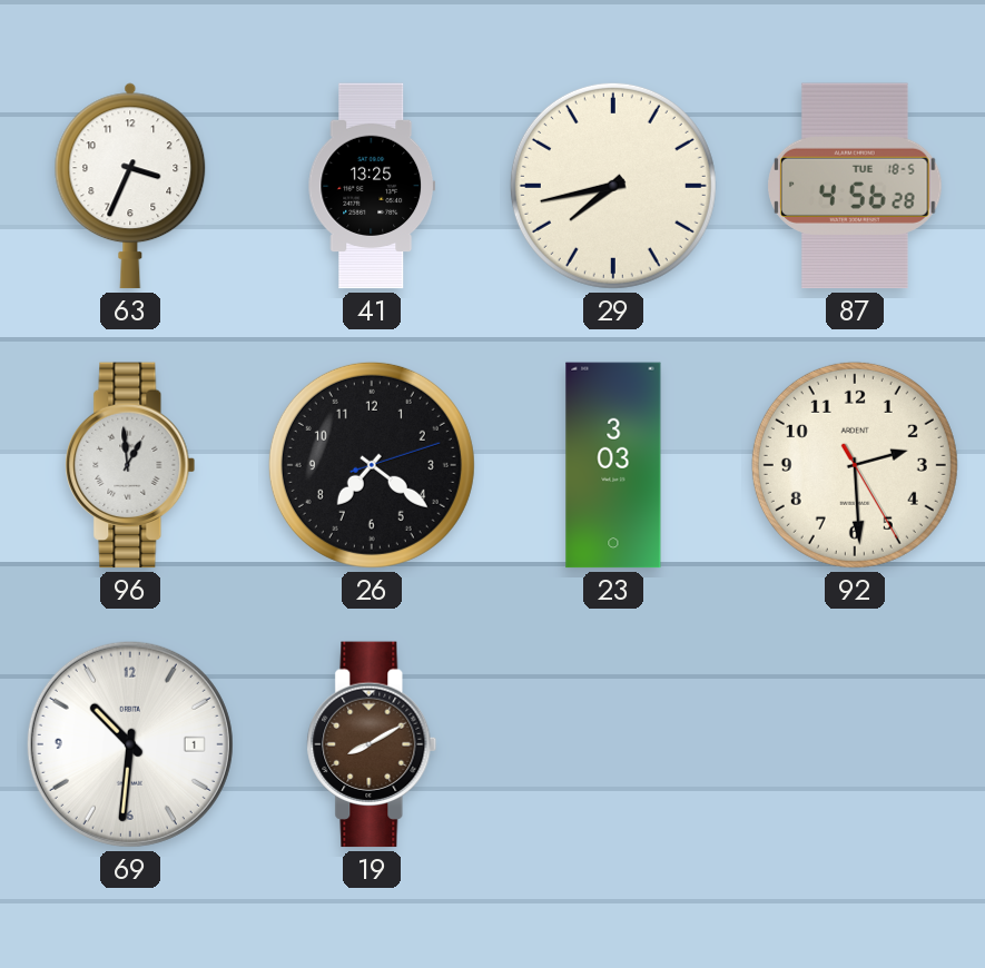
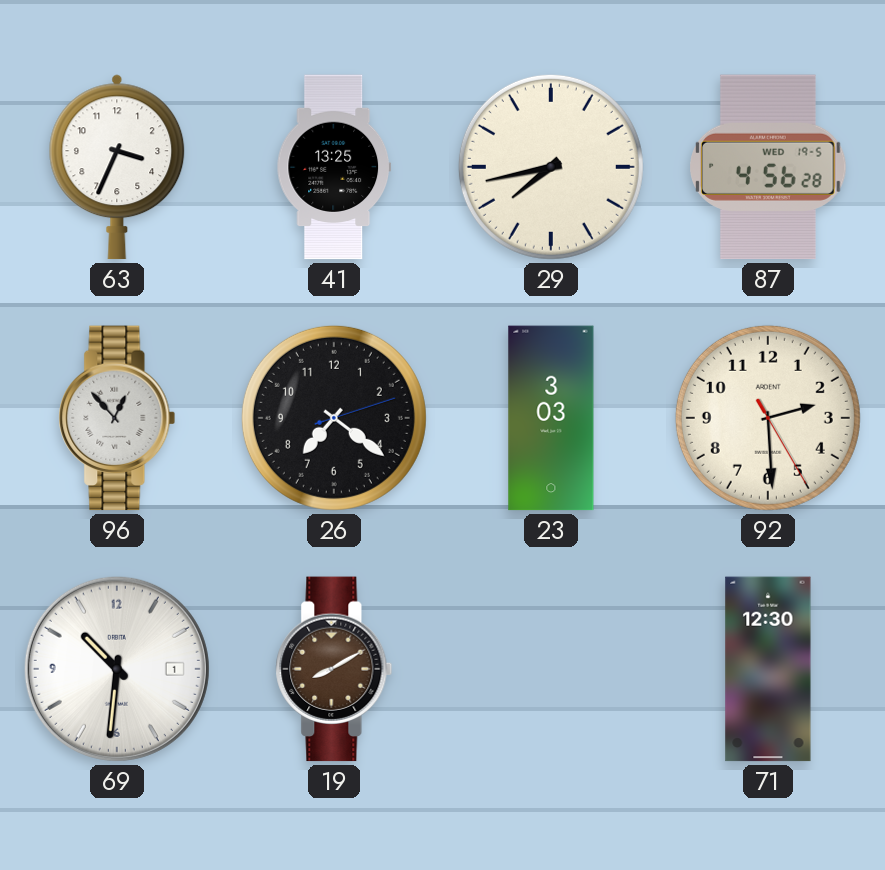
87 date: TUE 18-5 -> WED 19-5 (768, 167)
96: 12:59 -> 12:53 (117, 418)
71: none -> 12:30 (768, 669)
